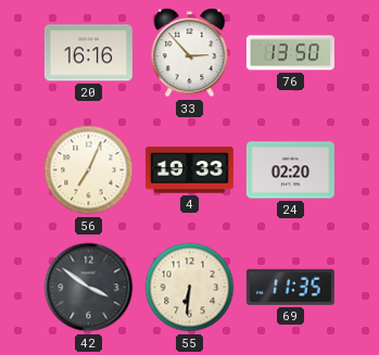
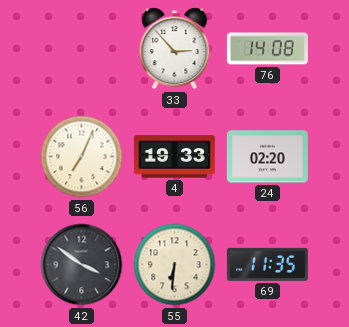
20: 16:16 -> none (88, 53)
76: 13:50 -> 14:08 (267, 49)
